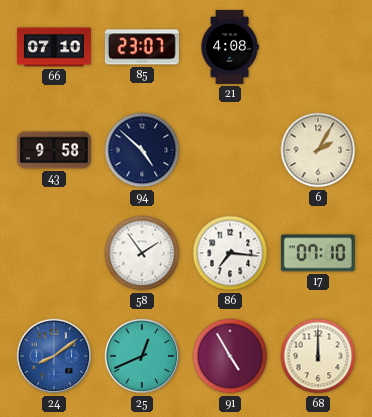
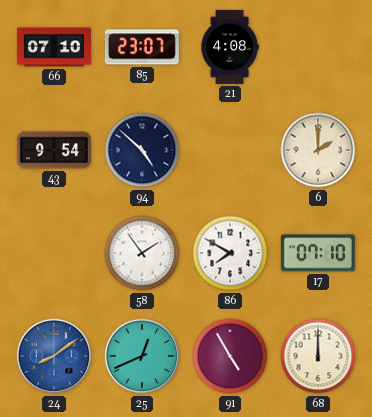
43: 9:58 -> 9:54 (54, 150)
6: 2:05 -> 2:00 (318, 150)
86: 7:16 -> 7:50 (230, 253)
